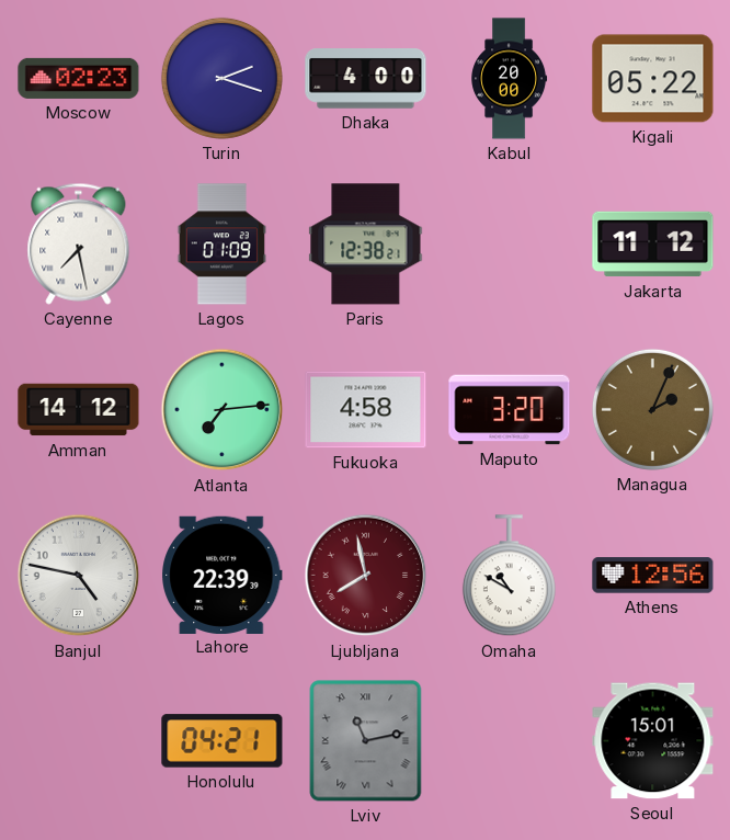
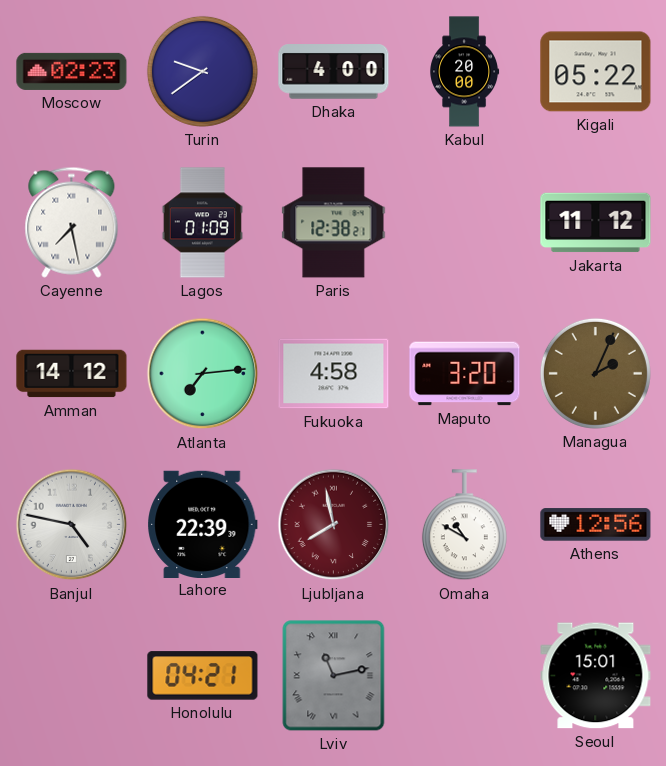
Turin: 2:18 -> 9:39 (202, 71)
